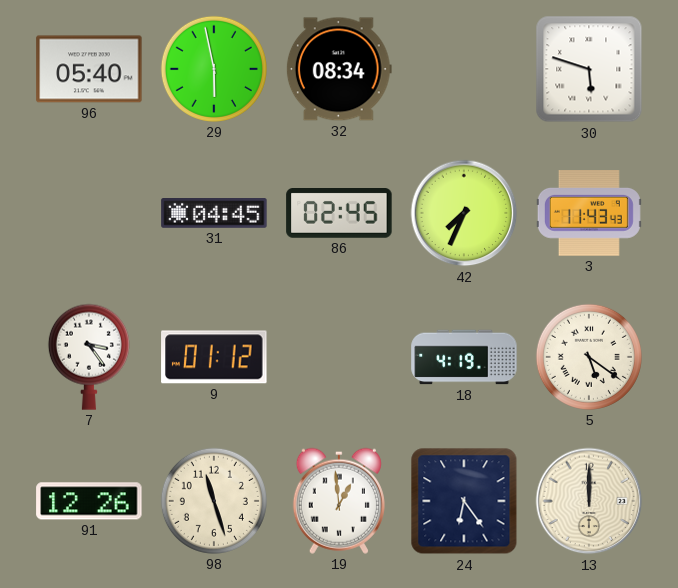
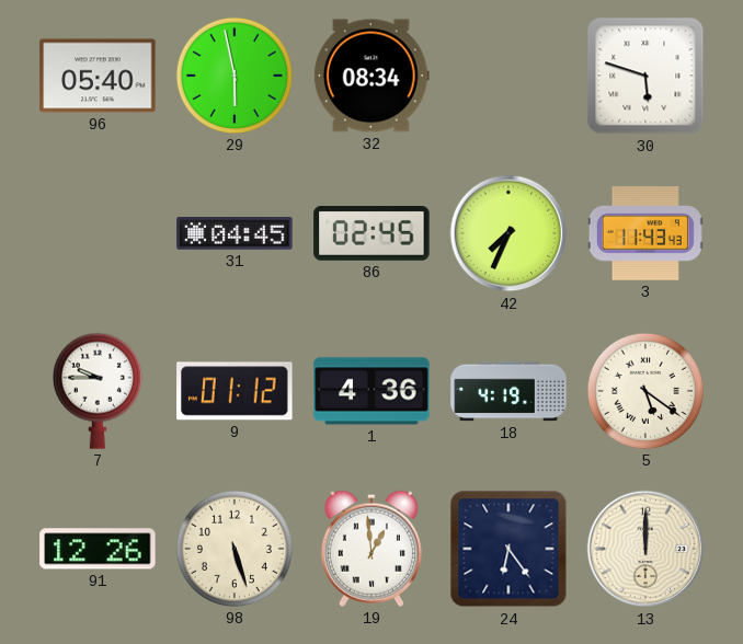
7: 3:24 -> 9:45 (98, 391)
1: none -> 4:36 (371, 391)
98: 11:27 -> 5:27 (235, 549)
